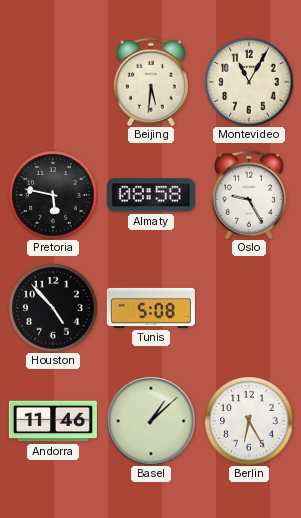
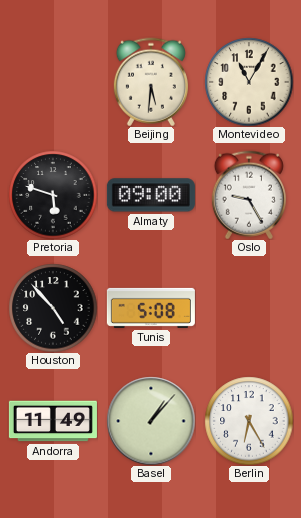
Pretoria: 5:47 -> 5:48 (53, 195)
Almaty: 08:58 -> 09:00 (151, 195)
Andorra: 11:46 -> 11:49 (53, 421)
Basel: 1:08 -> 1:07 (151, 421)
